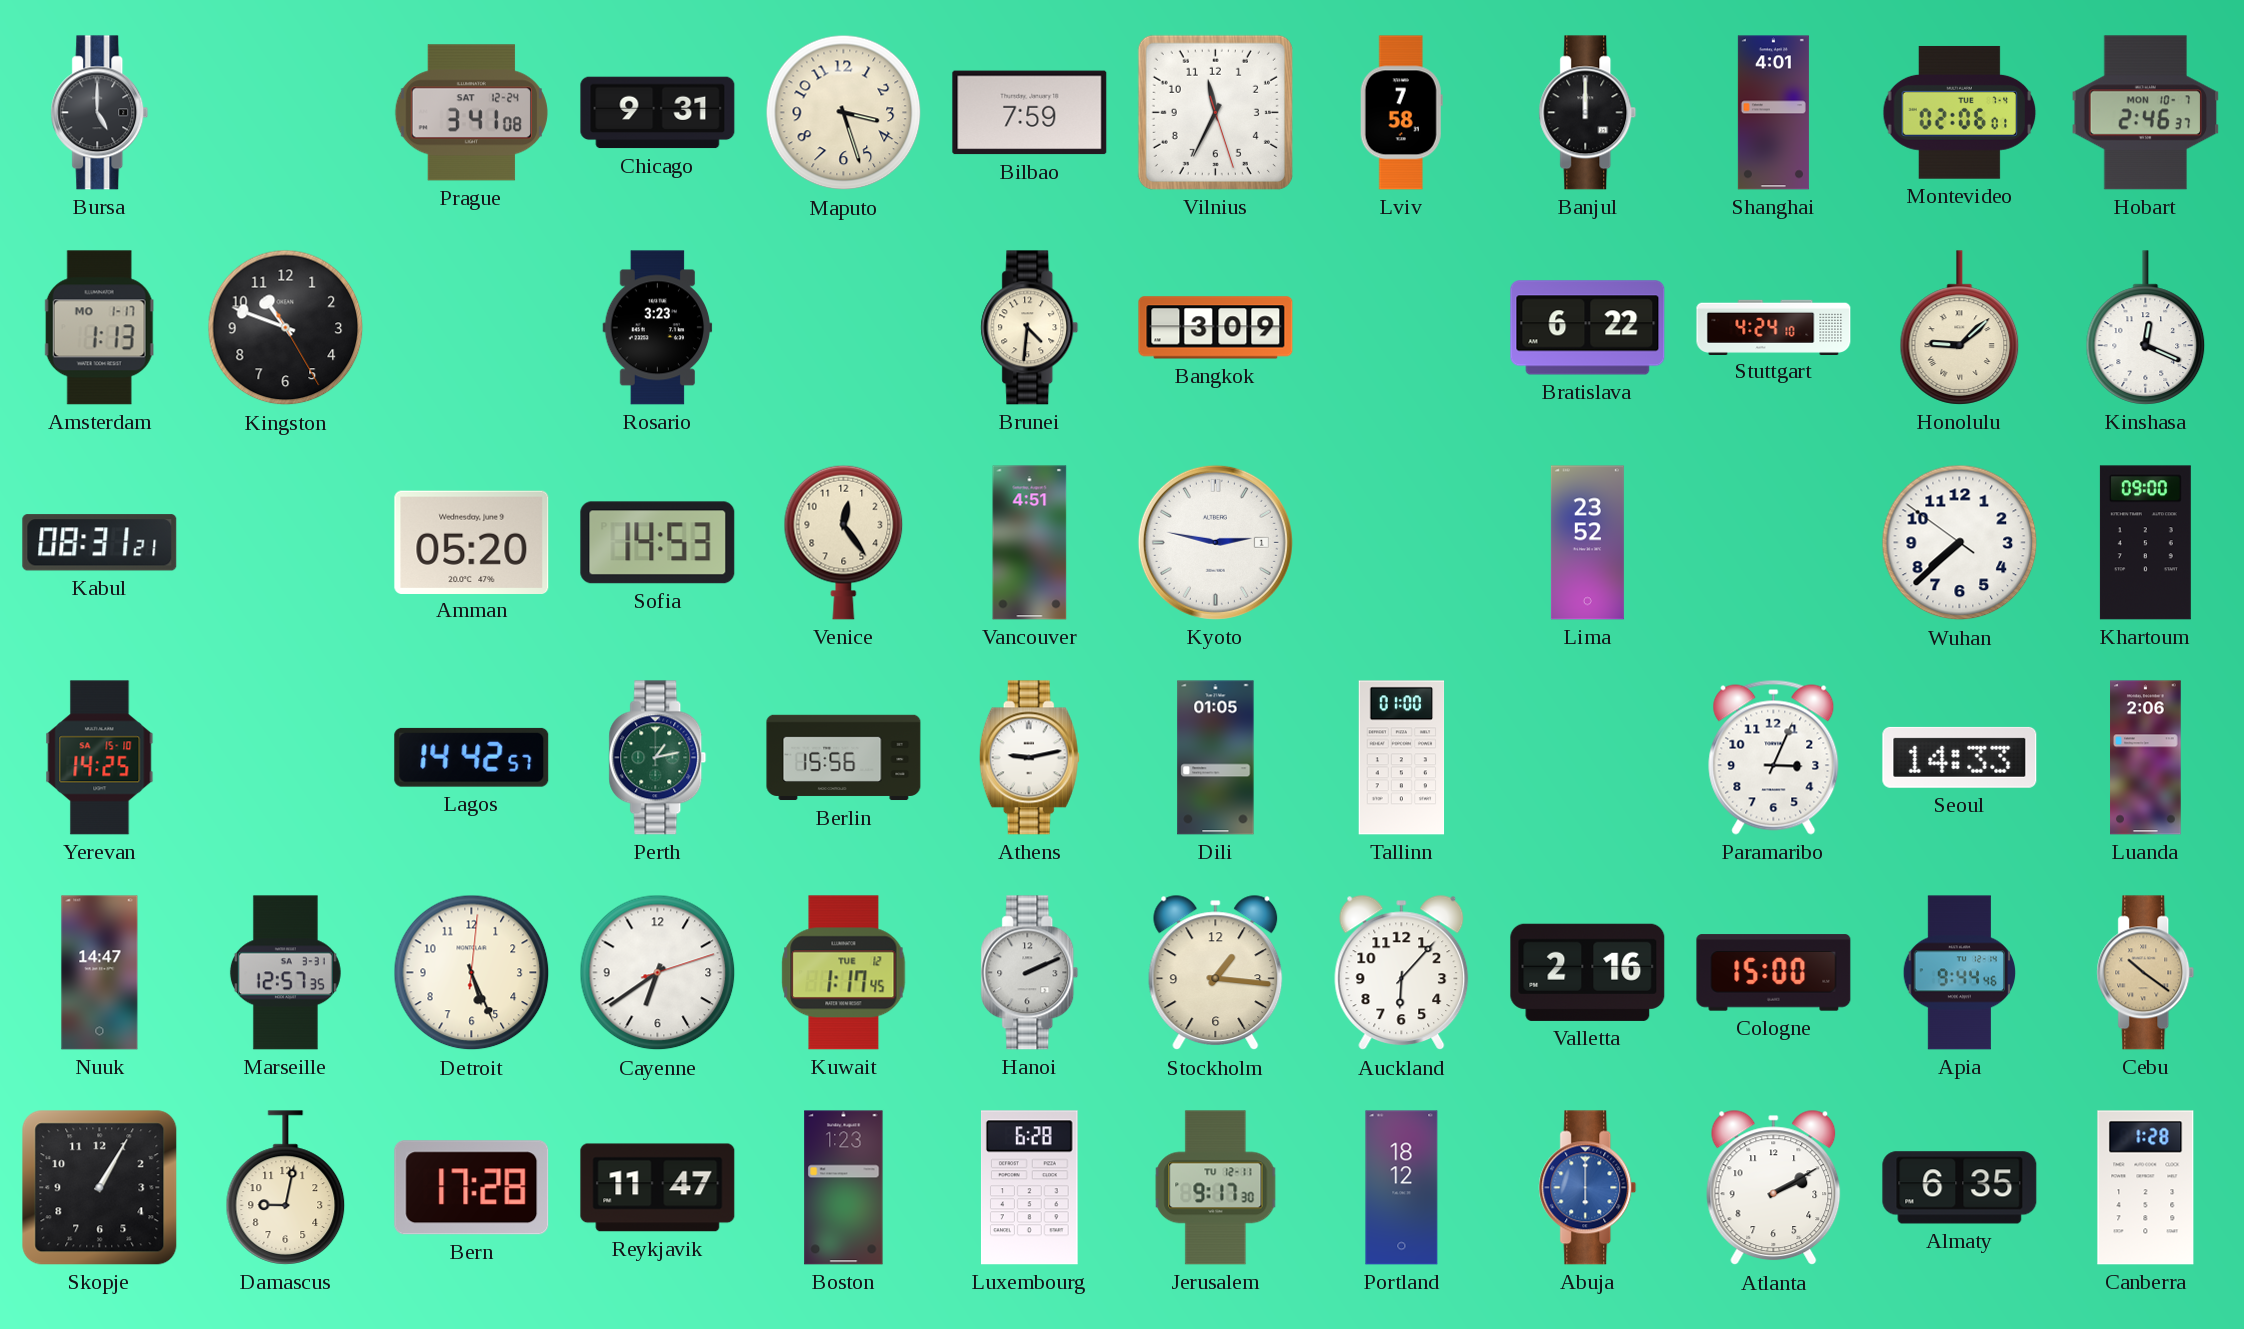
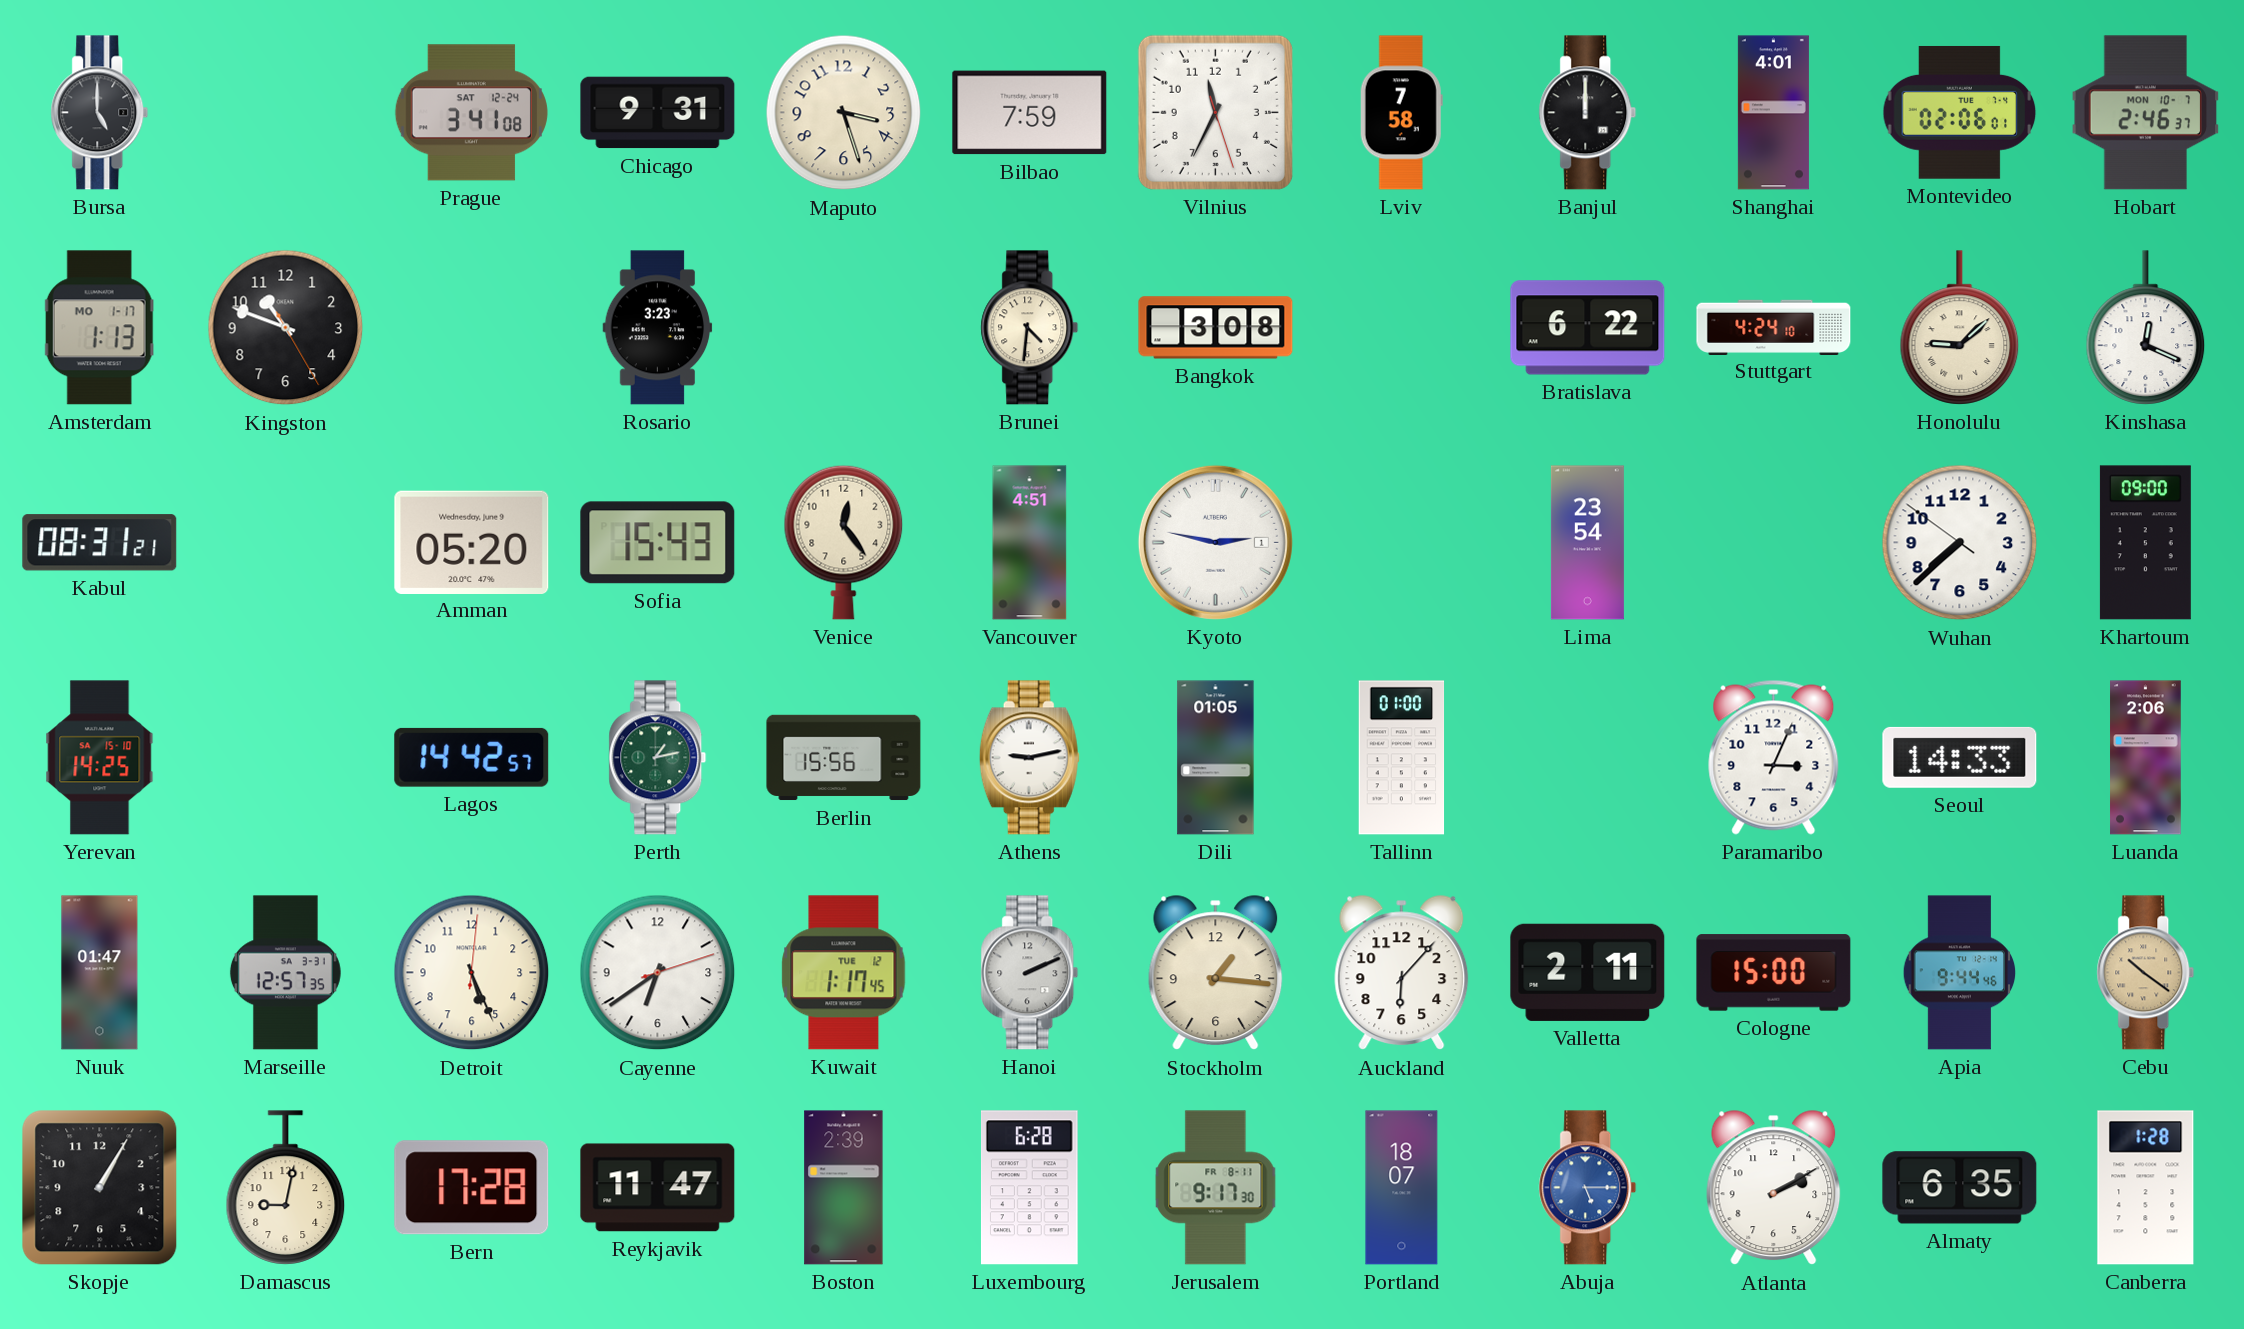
Bangkok: 3:09 -> 3:08 (1216, 328)
Sofia: 14:53 -> 15:43 (658, 543)
Lima: 23:52 -> 23:54 (1587, 543)
Nuuk: 14:47 -> 01:47 (100, 973)
Valletta: 2:16 -> 2:11 (1588, 972)
Boston: 1:23 -> 2:39 (844, 1188)
Jerusalem date: TU 12-11 -> FR 8-11 (1216, 1188)
Portland: 18:12 -> 18:07 (1402, 1188)
Abuja: 6:00 -> 5:15 (1588, 1188)
